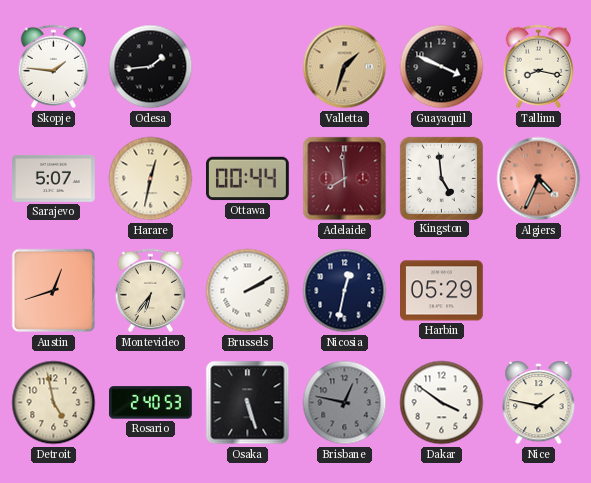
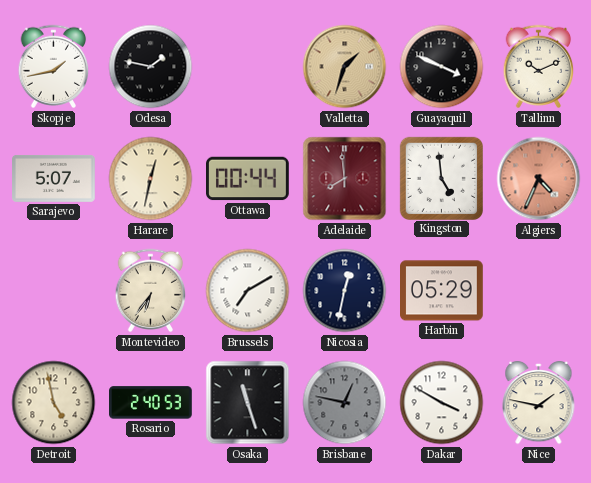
Skopje: 1:46 -> 1:43 (54, 67)
Odesa: 1:44 -> 1:47 (151, 67)
Tallinn: 8:17 -> 10:11 (539, 67)
Austin: 12:42 -> none (54, 291)
Brussels: 2:10 -> 7:10 (248, 291)
Osaka: 5:27 -> 11:27 (248, 403)
Dakar: 3:51 -> 3:50 (442, 403)
